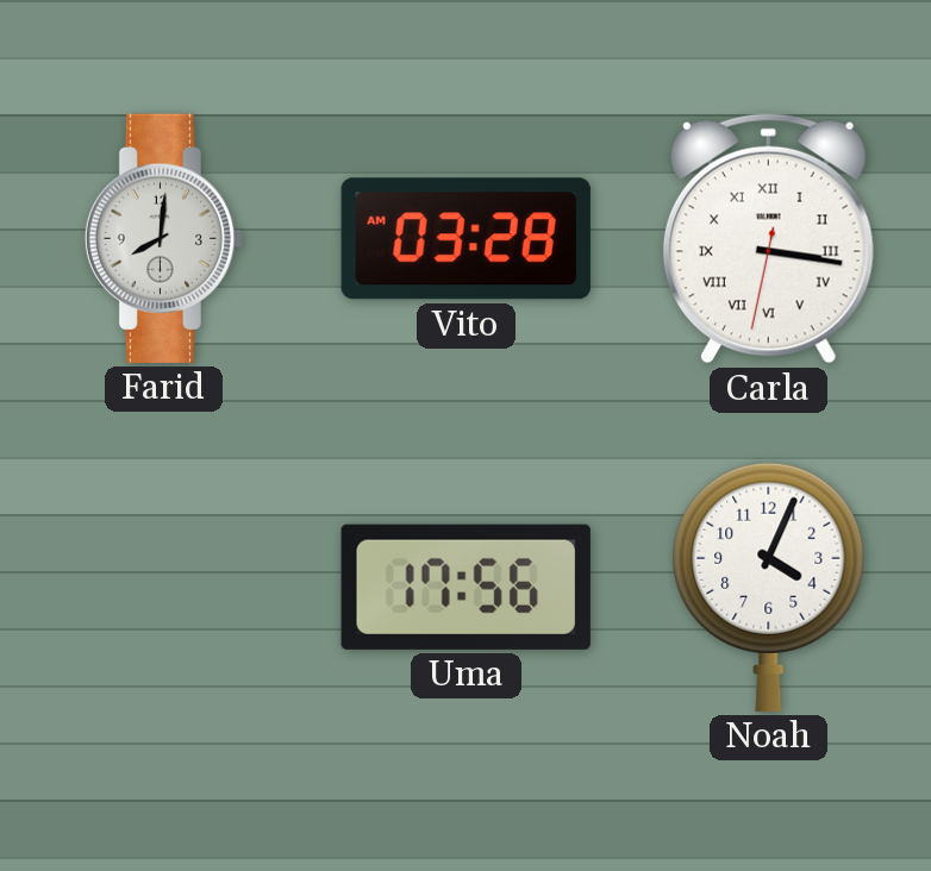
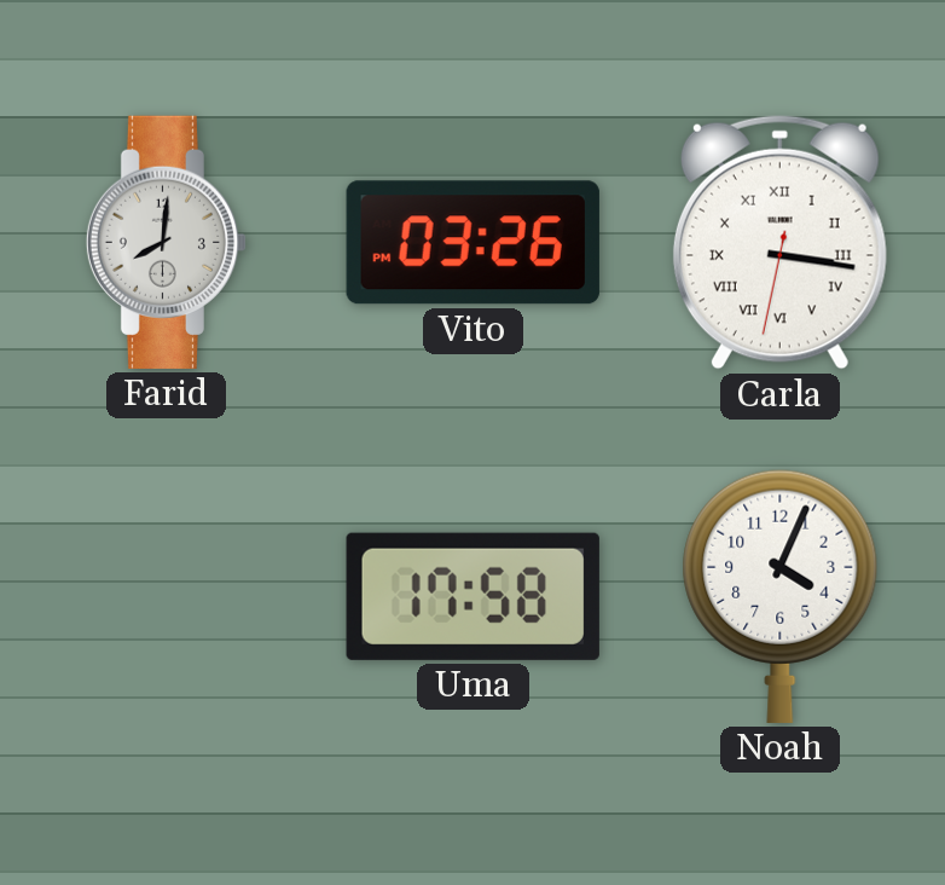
Vito: 03:28 -> 03:26 (473, 243)
Uma: 17:56 -> 17:58 (473, 596)
